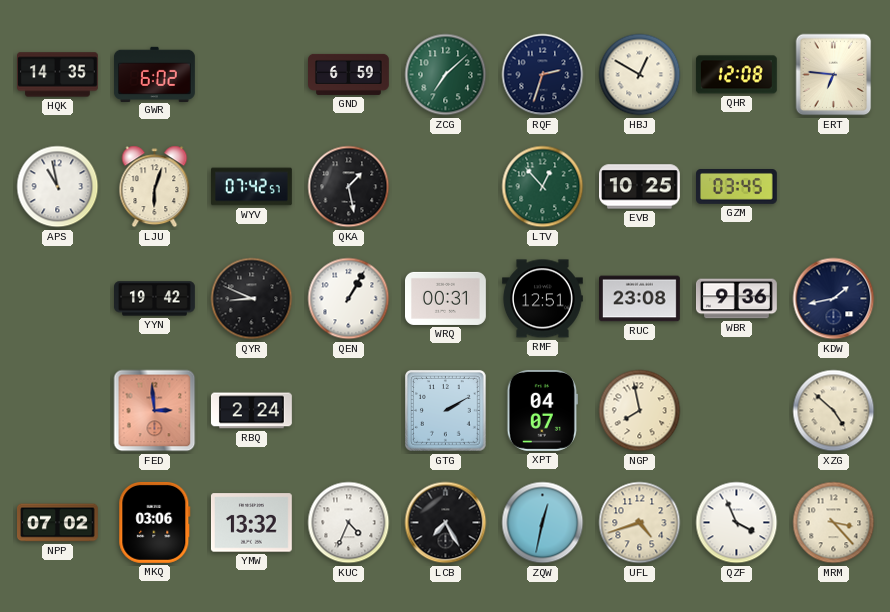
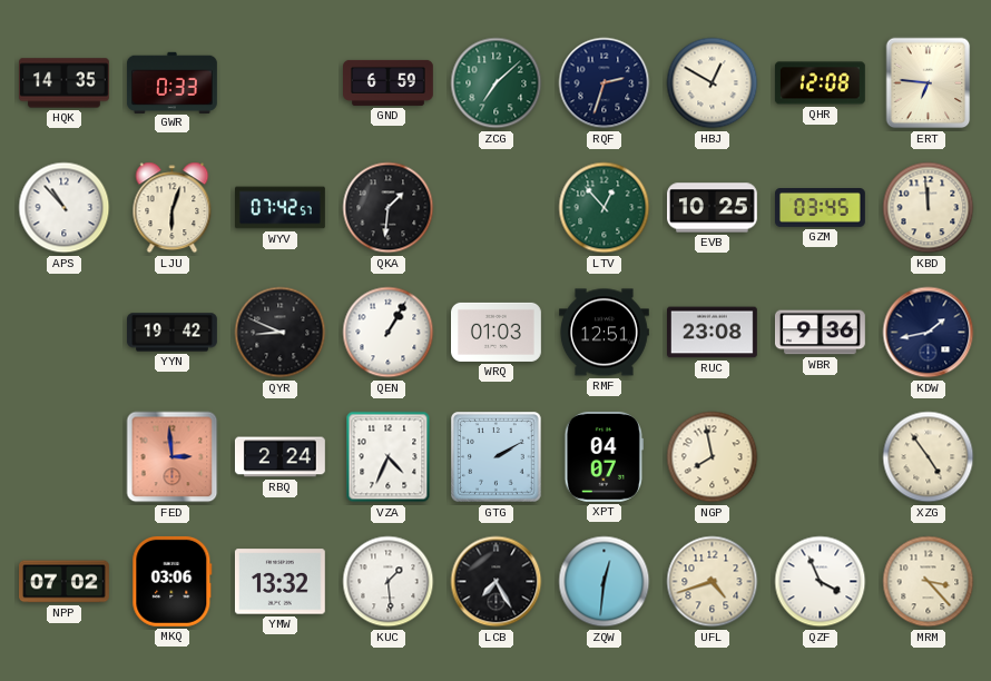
GWR: 6:02 -> 0:33 (173, 82)
APS: 10:58 -> 10:53 (65, 208)
QKA: 1:28 -> 1:31 (389, 208)
KBD: none -> 11:59 (929, 208)
WRQ: 00:31 -> 01:03 (497, 332)
VZA: none -> 4:34 (389, 457)
XZG: 4:52 -> 4:54 (929, 457)
KUC: 4:34 -> 1:29 (389, 582)
ZQW: 12:32 -> 12:31 (605, 582)
